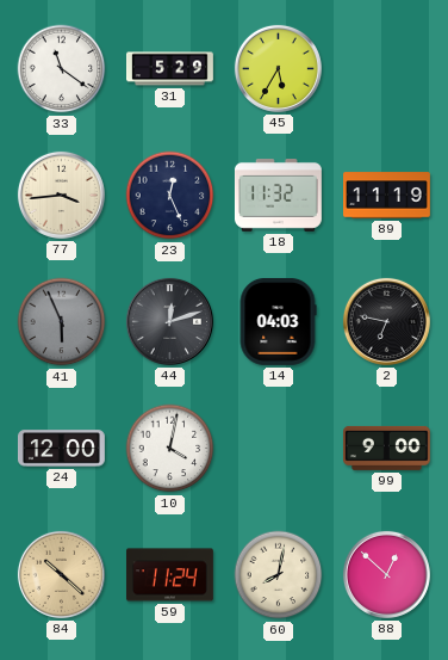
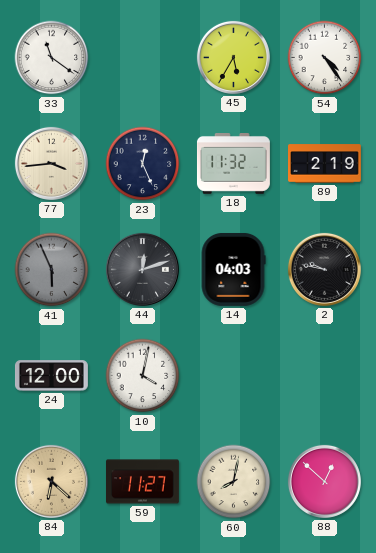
31: 5:29 -> none (170, 69)
54: none -> 4:24 (325, 58)
89: 11:19 -> 2:19 (325, 164)
2: 6:47 -> 9:47 (324, 269)
99: 9:00 -> none (386, 448)
84: 10:22 -> 6:22 (51, 481)
59: 11:24 -> 11:27 (143, 482)
